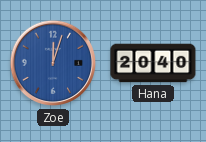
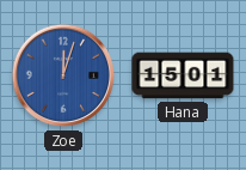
Hana: 20:40 -> 15:01 (183, 75)
